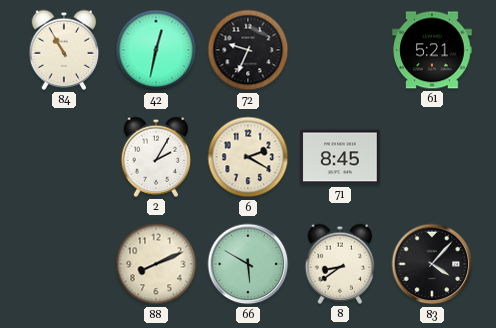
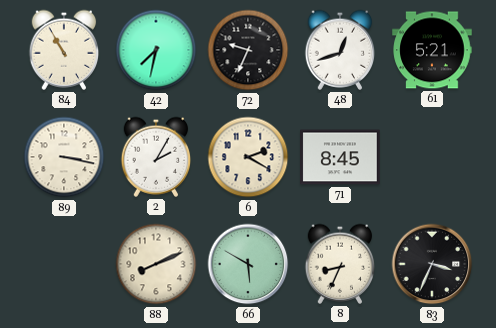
42: 12:32 -> 7:32 (156, 50)
48: none -> 12:42 (340, 50)
89: none -> 3:17 (64, 157)
8: 8:39 -> 8:34 (340, 264)
83: 4:07 -> 3:34 (432, 264)
